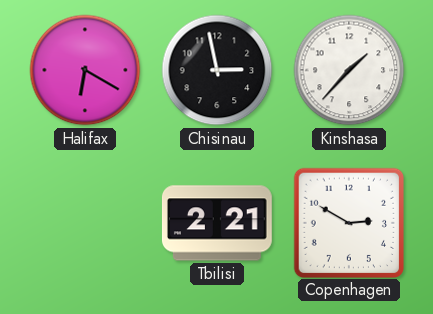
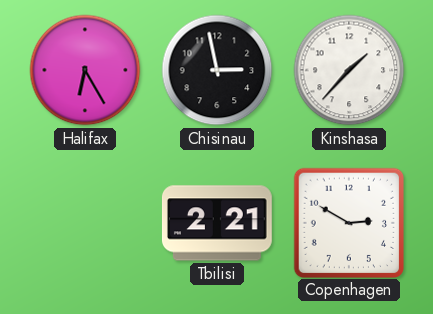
Halifax: 6:20 -> 6:25 (85, 70)
